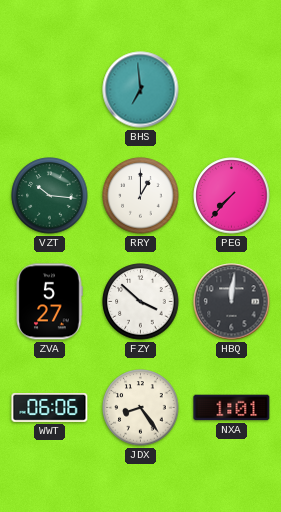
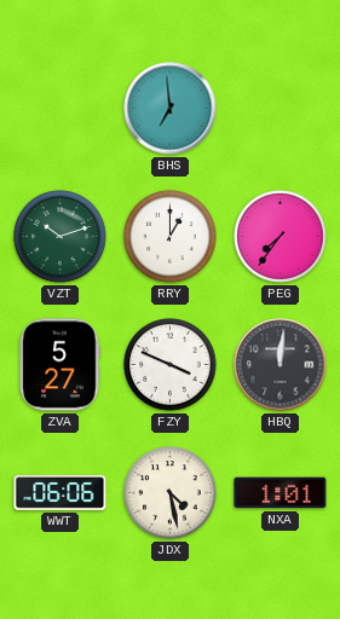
VZT: 10:16 -> 10:12 (60, 237)
PEG: 7:37 -> 7:36 (281, 237)
FZY: 3:52 -> 3:49 (171, 365)
JDX: 8:24 -> 4:28 (171, 493)
